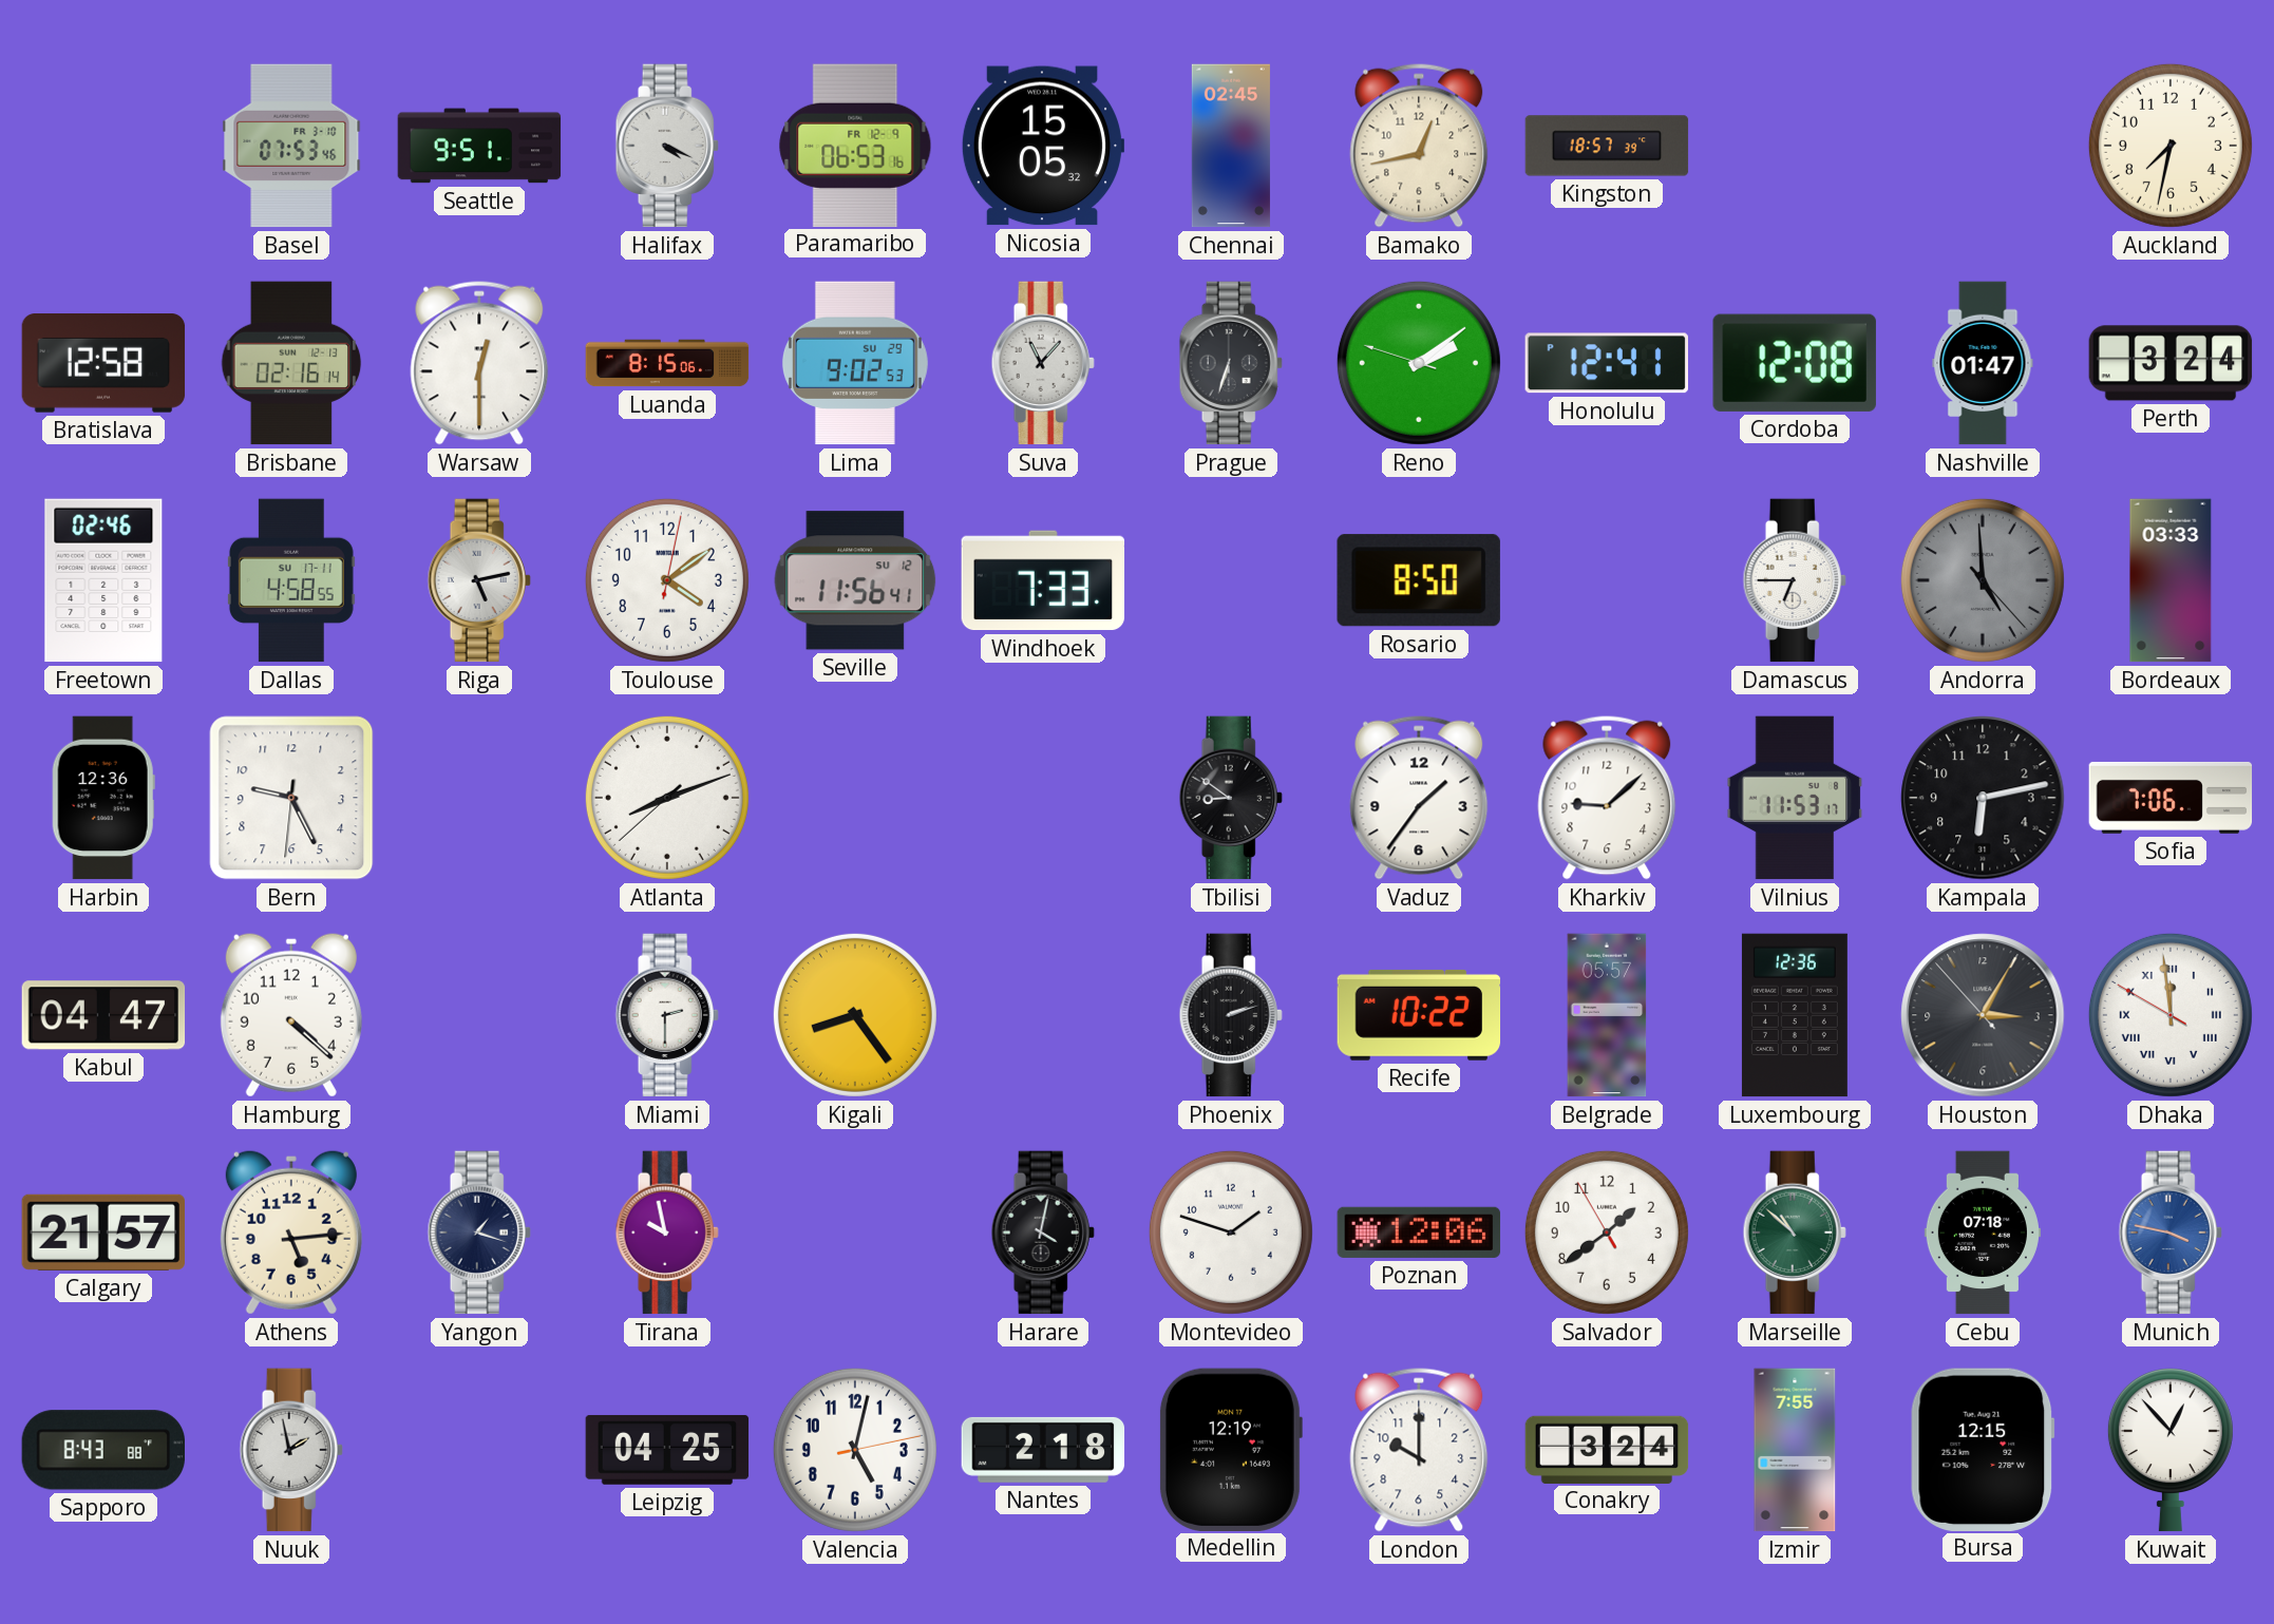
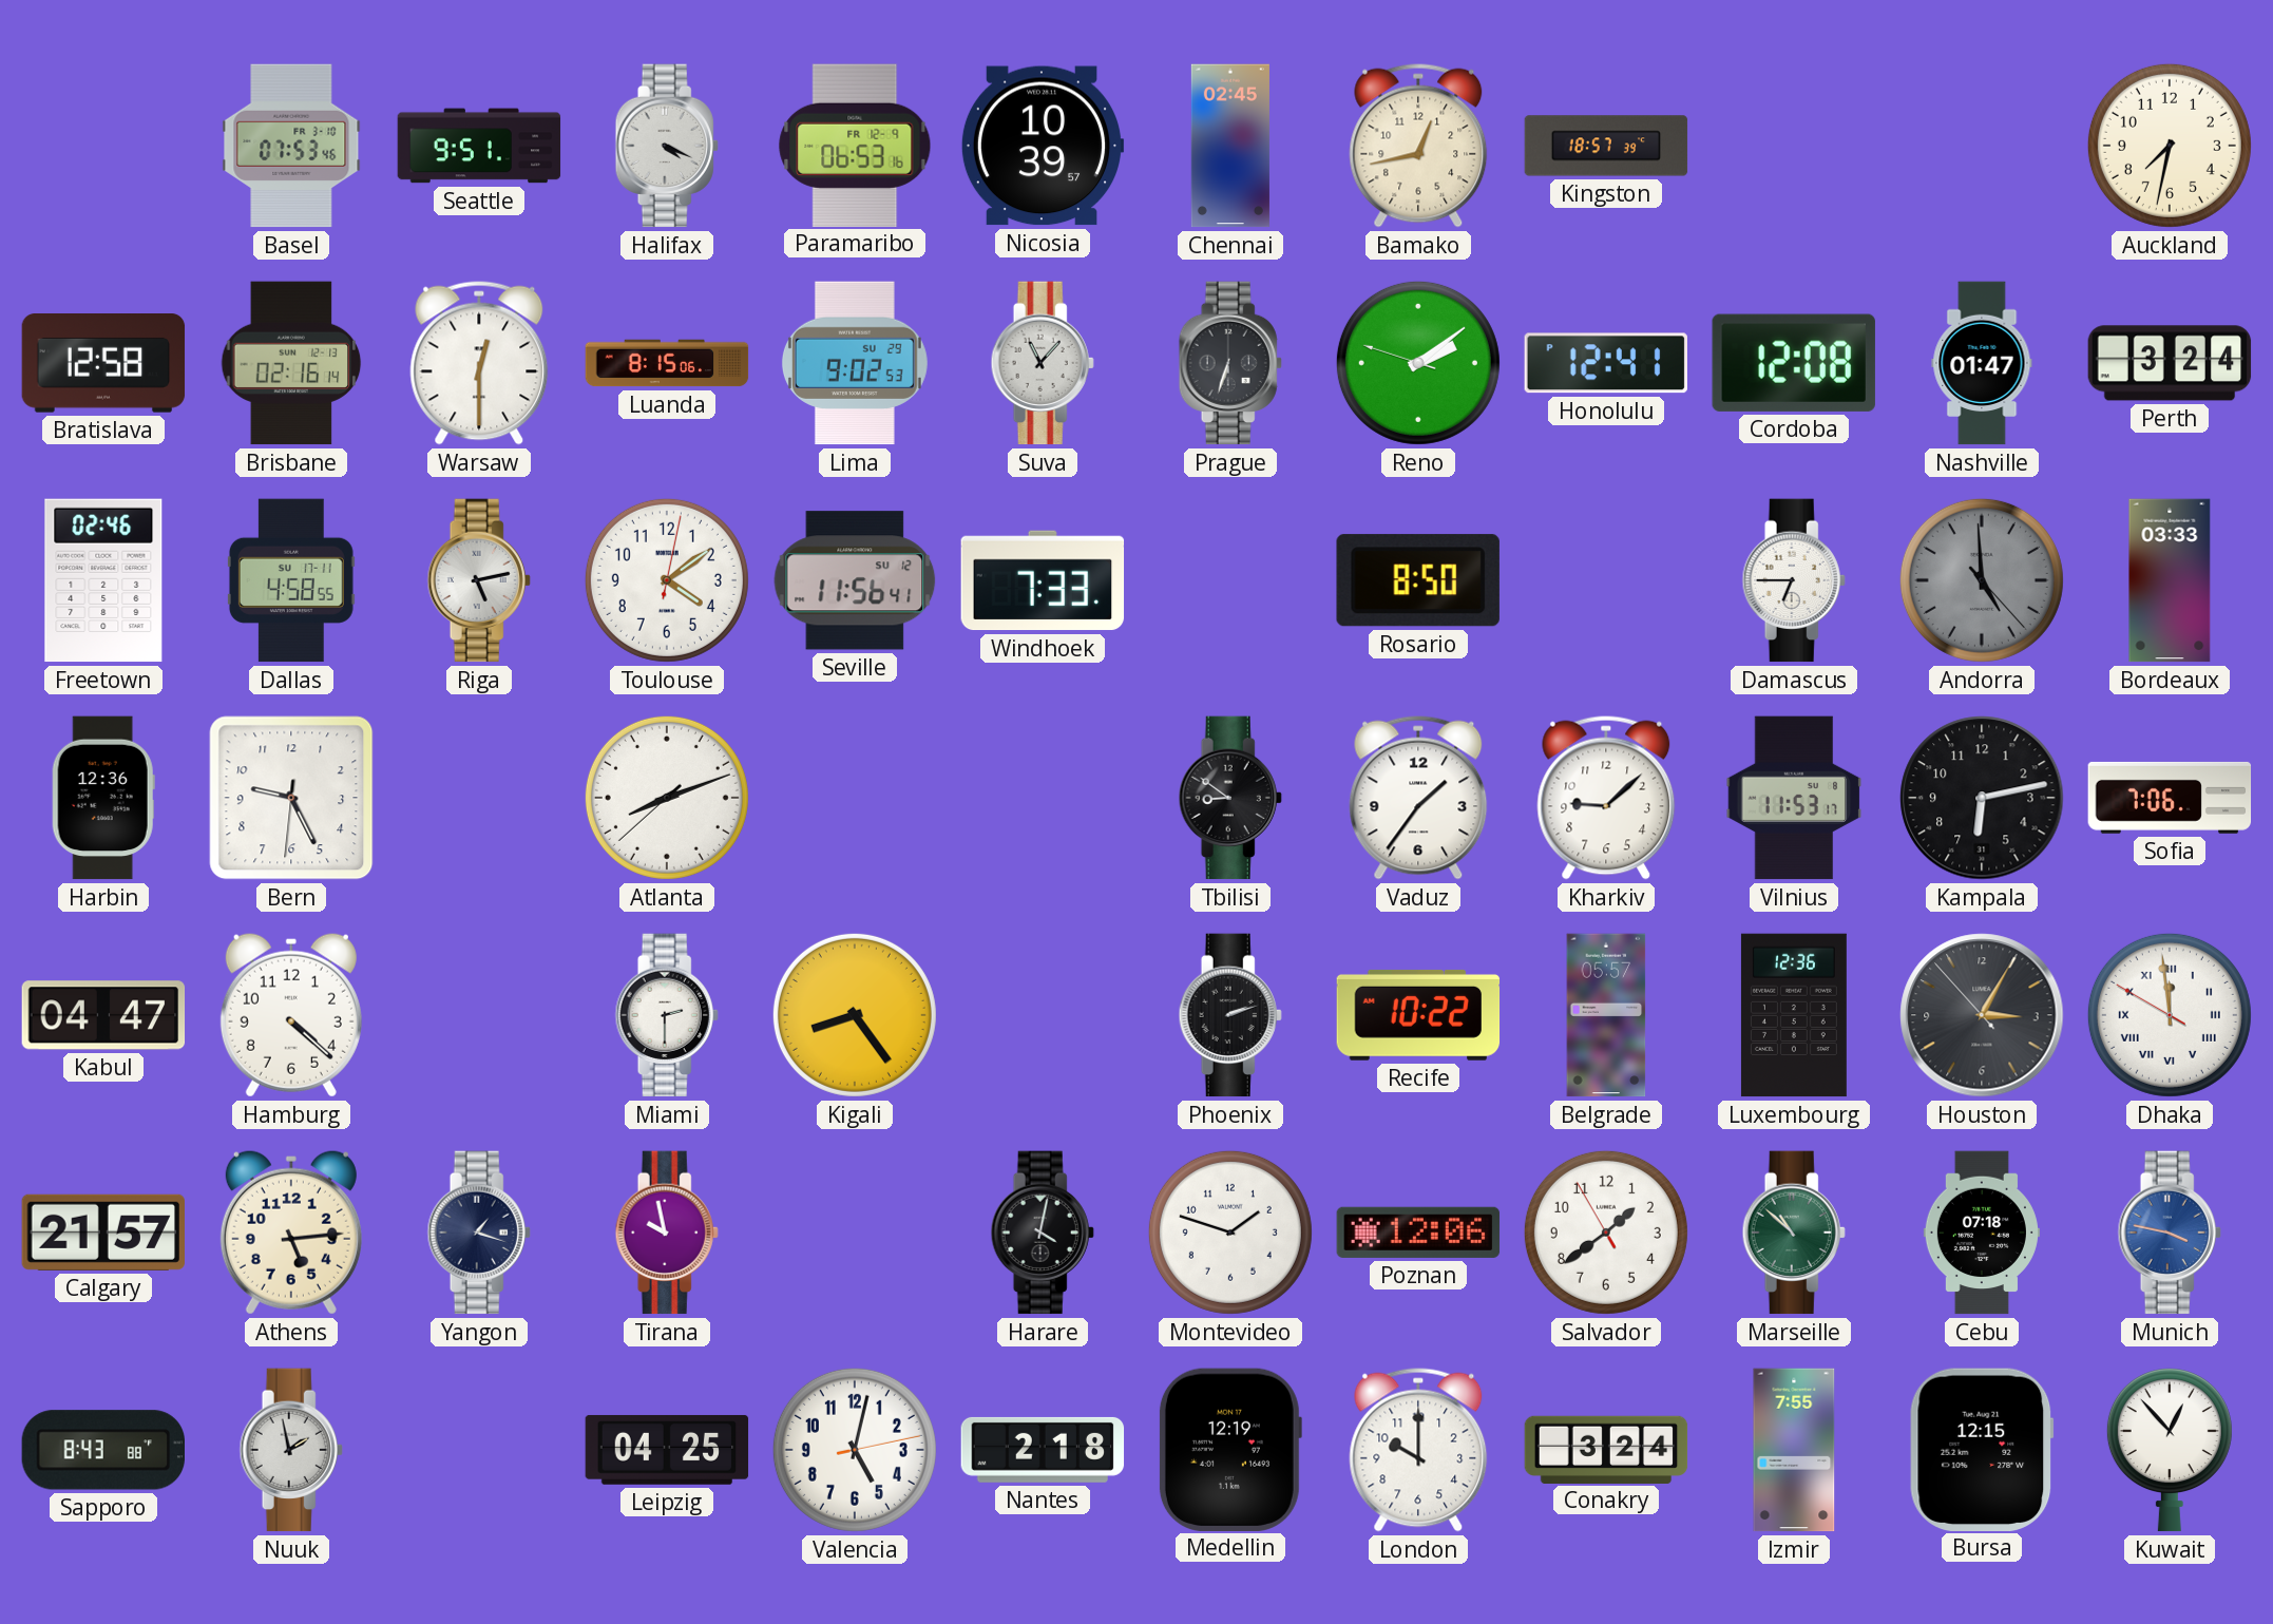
Nicosia: 15:05 -> 10:39 (1043, 146)
